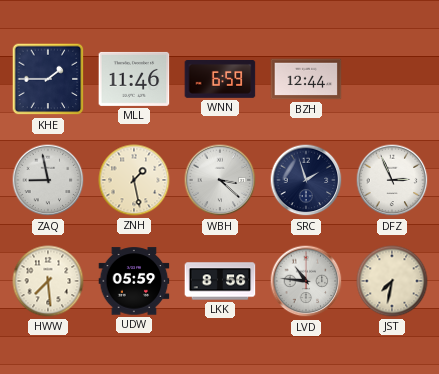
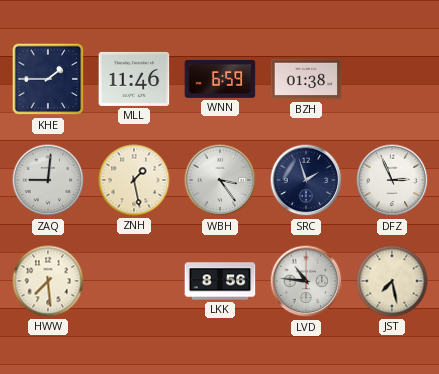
BZH: 12:44 -> 01:38 (306, 79)
ZAQ: 8:58 -> 9:01 (48, 180)
WBH: 3:22 -> 3:24 (220, 180)
UDW: 05:59 -> none (134, 281)
JST: 7:32 -> 7:28 (392, 281)
